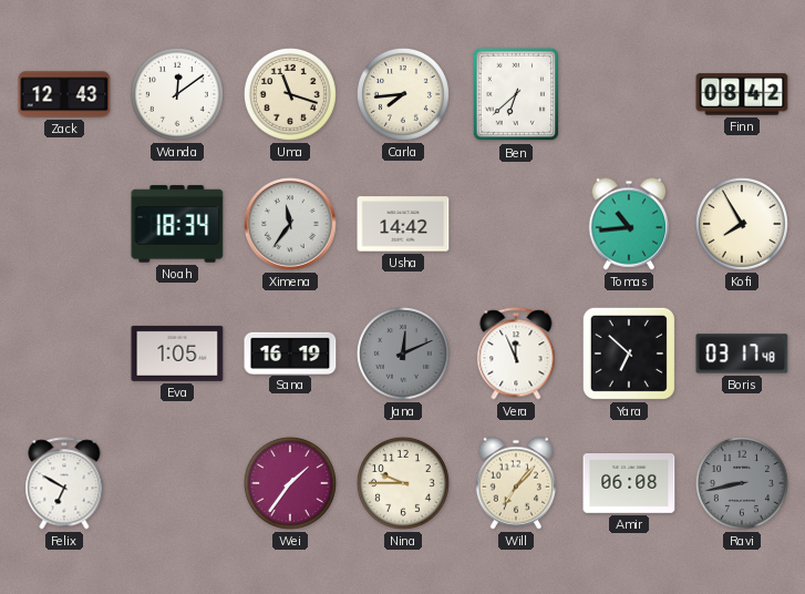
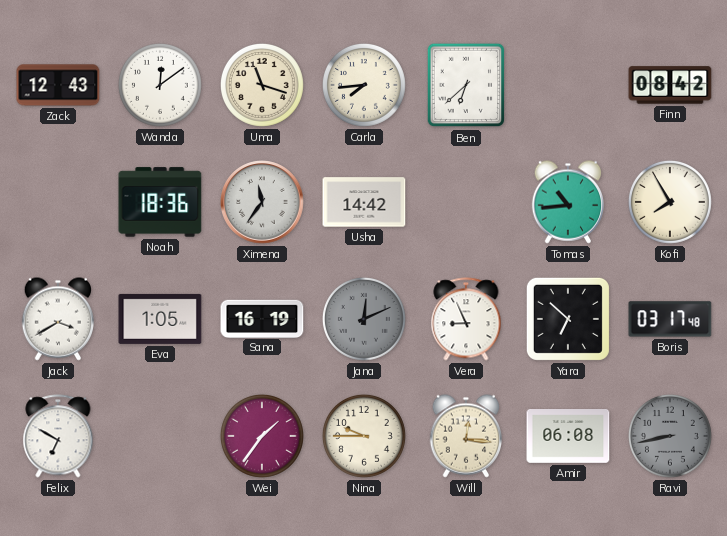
Noah: 18:34 -> 18:36 (160, 202)
Jack: none -> 3:40 (57, 319)
Vera: 11:56 -> 8:56 (466, 319)
Will: 7:07 -> 12:16 (465, 436)
